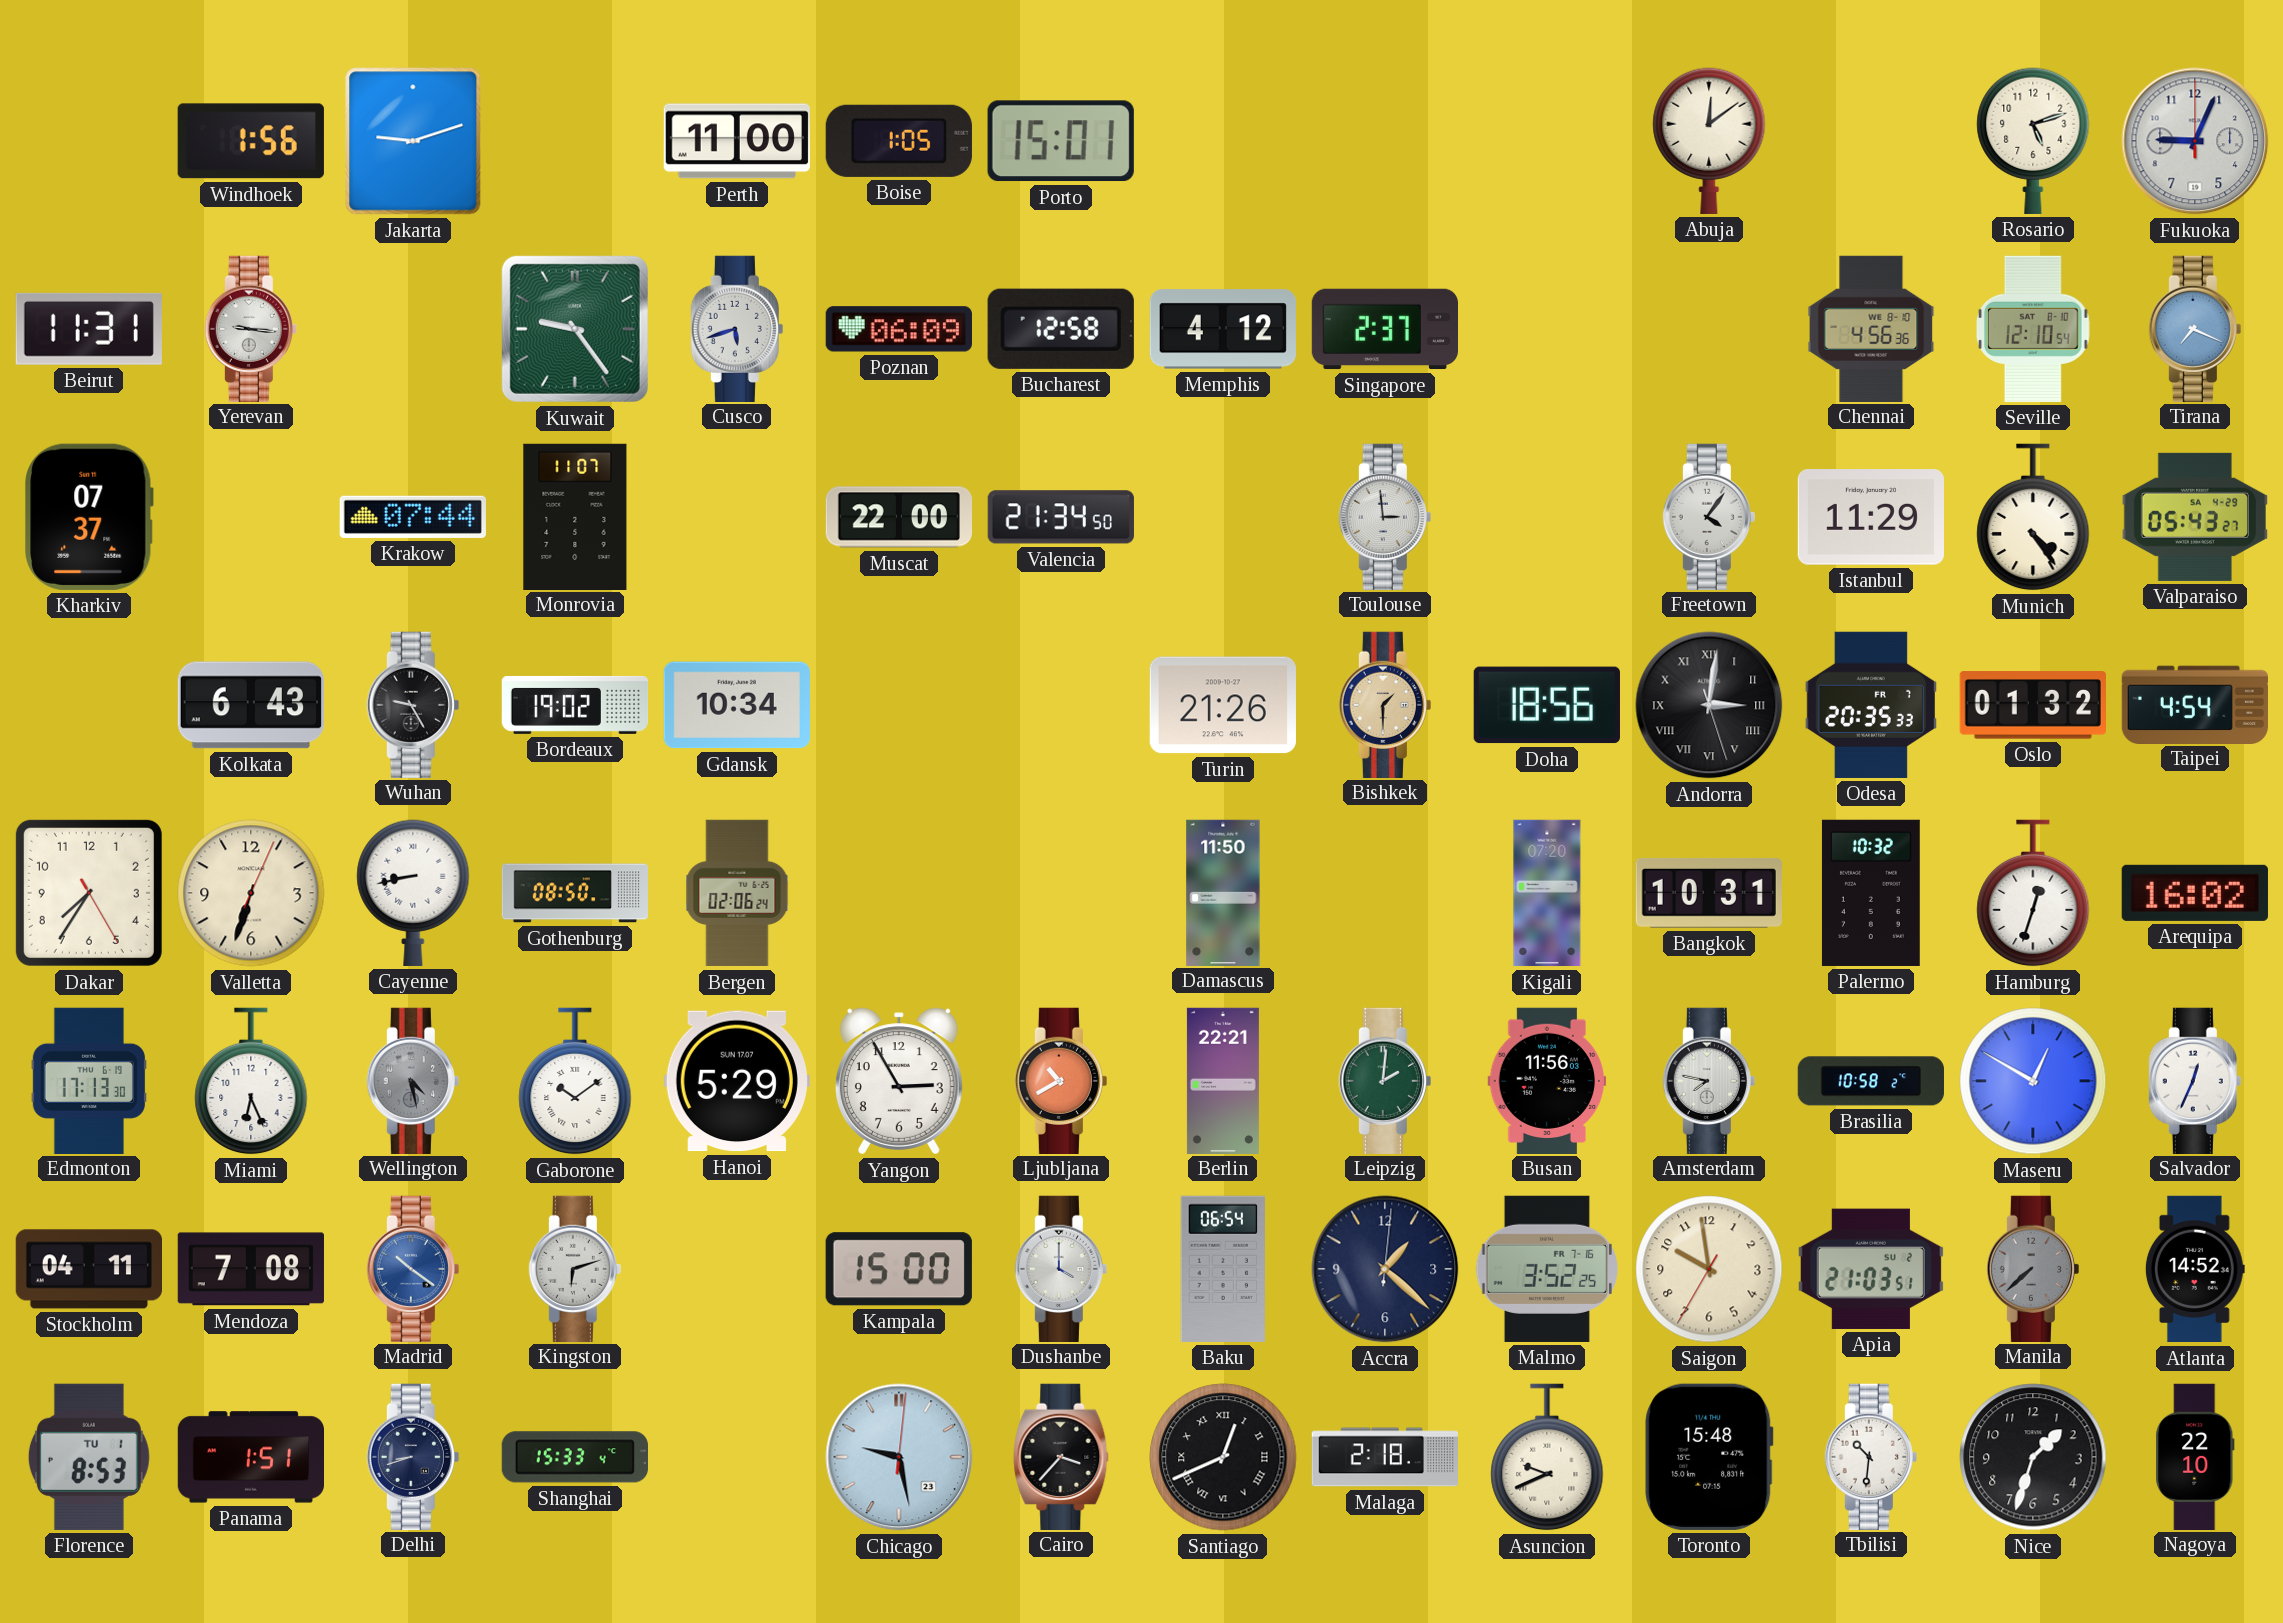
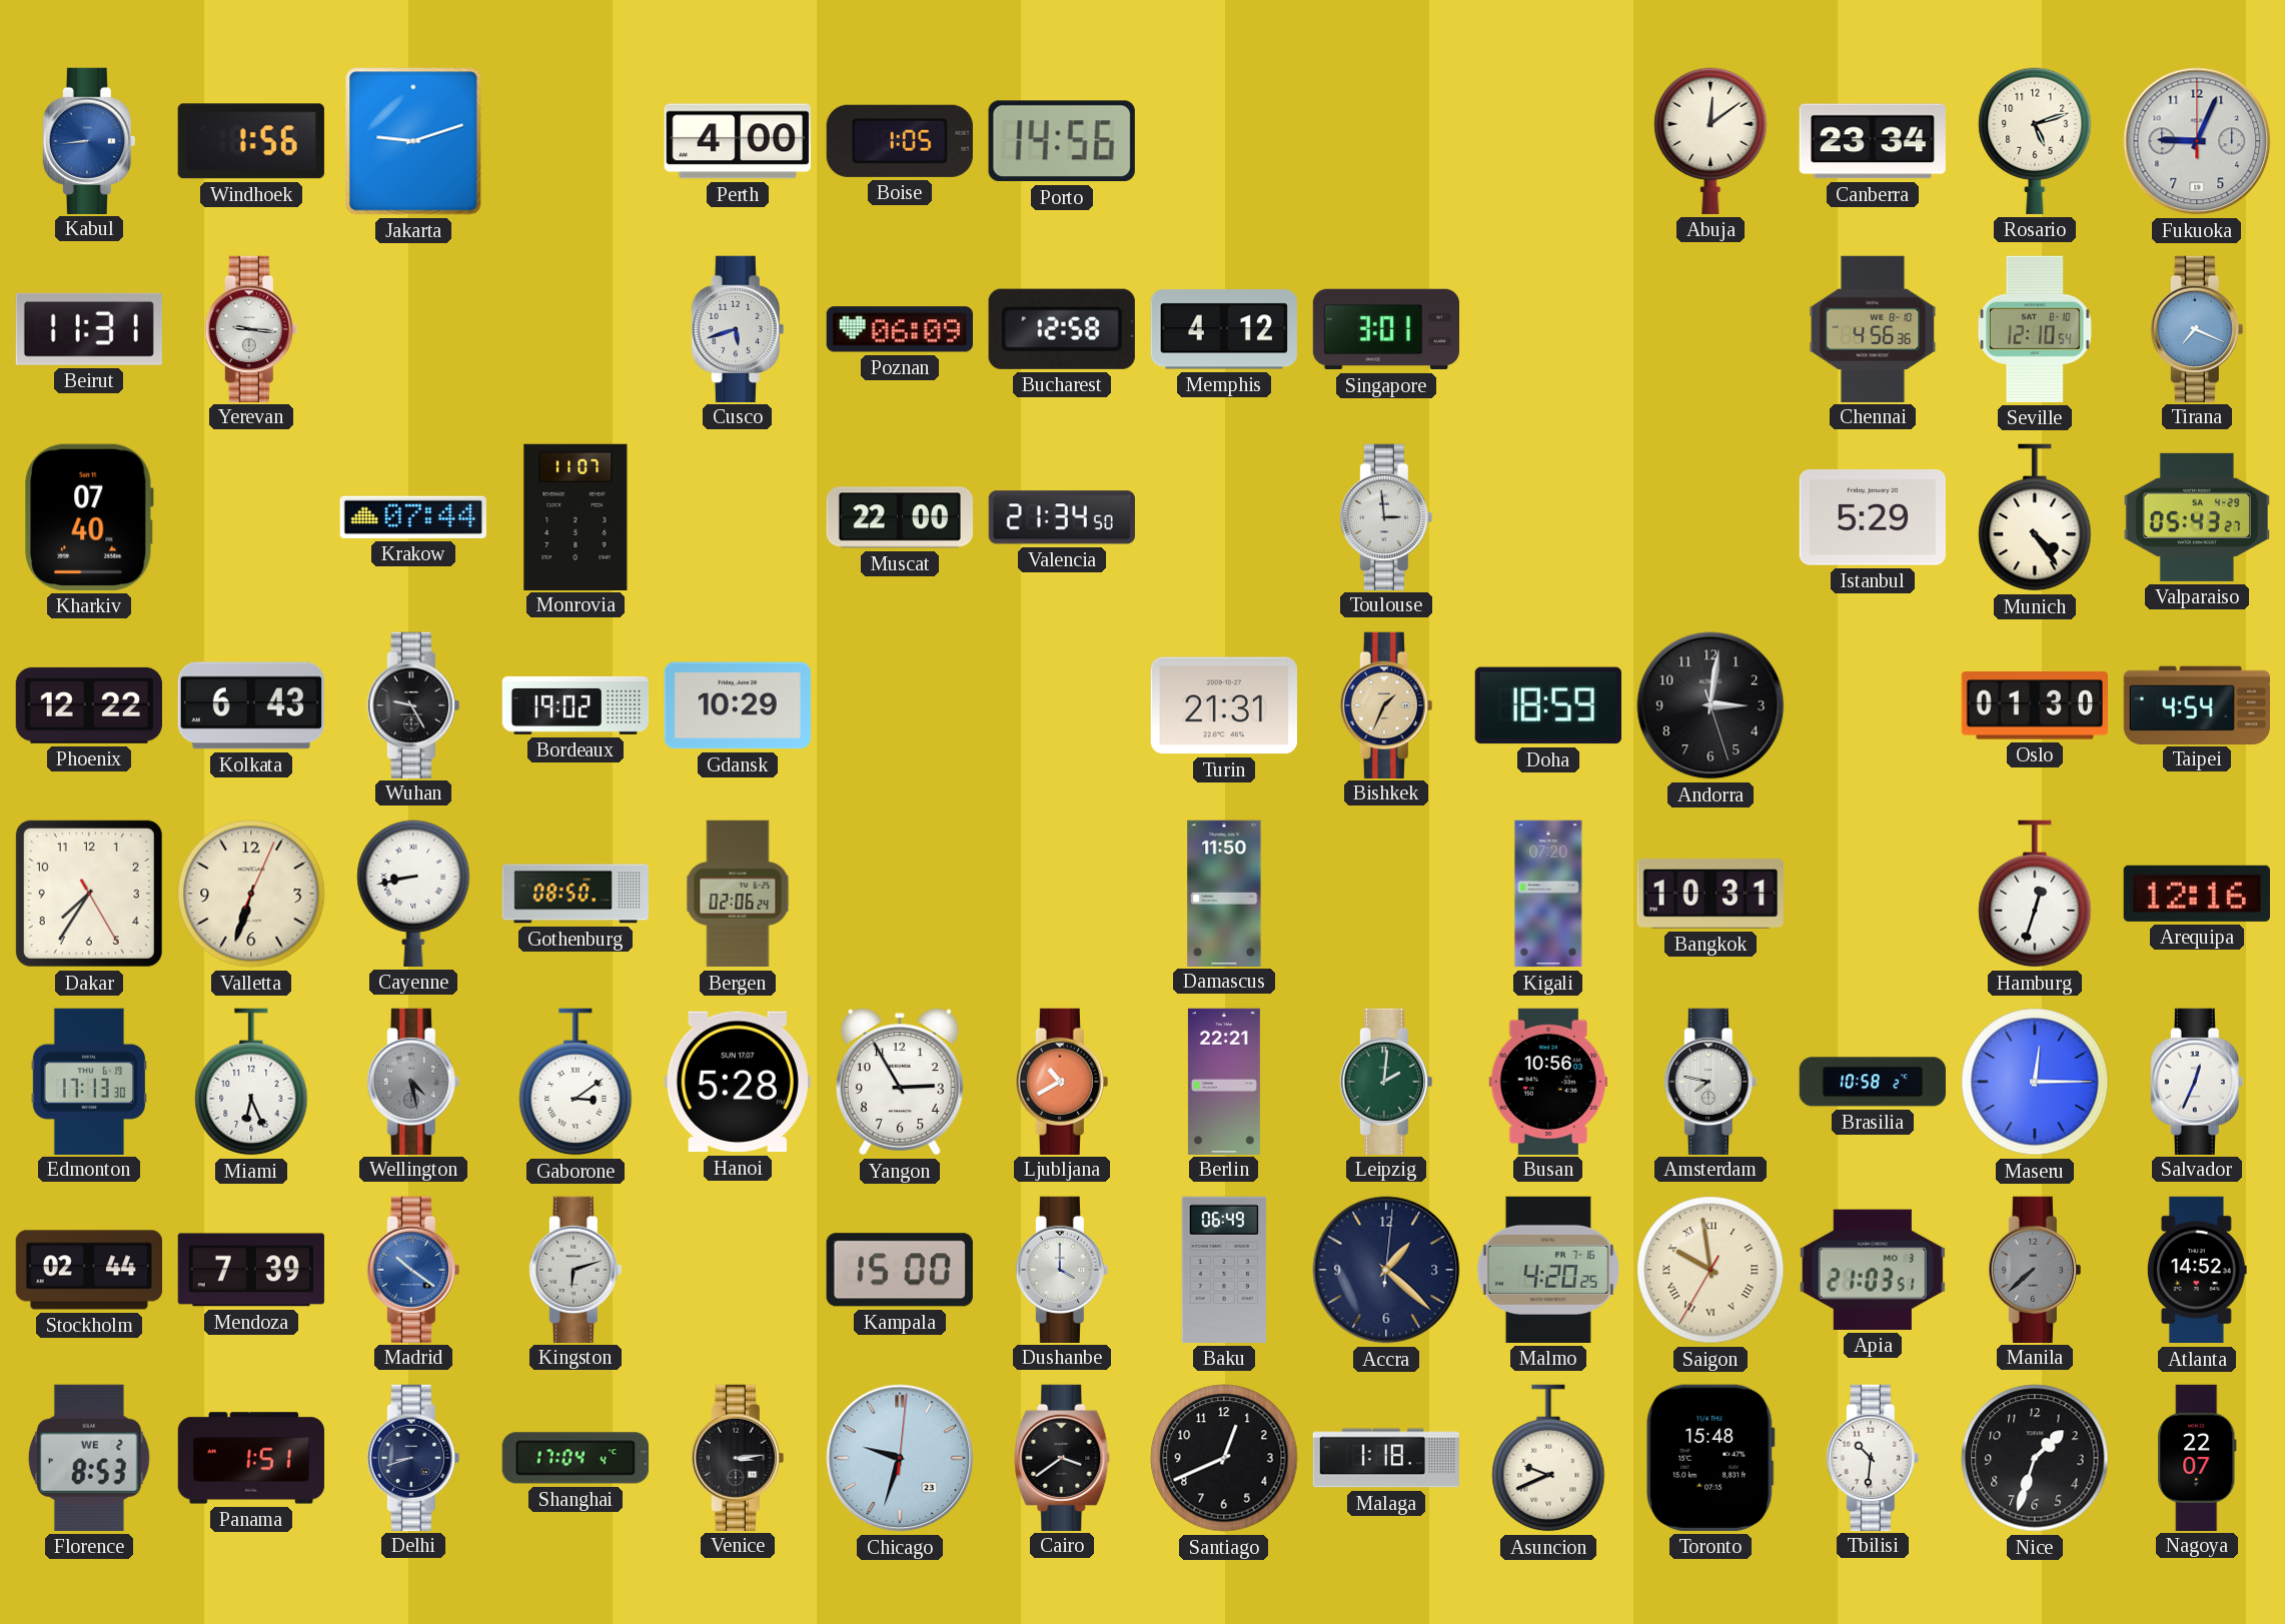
Kabul: none -> 8:44 (89, 140)
Perth: 11:00 -> 4:00 (738, 141)
Porto: 15:01 -> 14:56 (1062, 141)
Canberra: none -> 23:34 (1873, 141)
Kuwait: 9:24 -> none (575, 329)
Singapore: 2:37 -> 3:01 (1385, 329)
Kharkiv: 07:37 -> 07:40 (89, 517)
Freetown: 4:06 -> none (1709, 516)
Istanbul: 11:29 -> 5:29 (1873, 517)
Phoenix: none -> 12:22 (89, 705)
Gdansk: 10:34 -> 10:29 (738, 705)
Turin: 21:26 -> 21:31 (1224, 705)
Bishkek: 1:30 -> 1:34 (1386, 704)
Doha: 18:56 -> 18:59 (1548, 705)
Andorra numerals: Roman -> Arabic (1710, 705)
Odesa: 20:35 -> none (1871, 705)
Oslo: 01:32 -> 01:30 (2035, 705)
Palermo: 10:32 -> none (1871, 893)
Arequipa: 16:02 -> 12:16 (2197, 894)
Gaborone: 10:09 -> 3:09 (576, 1082)
Hanoi: 5:29 -> 5:28 (738, 1082)
Busan: 11:56 -> 10:56 (1548, 1081)
Maseru: 12:50 -> 12:15 (2035, 1082)
Stockholm: 04:11 -> 02:44 (88, 1270)
Mendoza: 7:08 -> 7:39 (251, 1270)
Baku: 06:54 -> 06:49 (1223, 1270)
Malmo: 3:52 -> 4:20 (1548, 1270)
Saigon numerals: Arabic -> Roman (1710, 1270)
Apia date: SU 2 -> MO 3 (1873, 1270)
Florence date: TU 1 -> WE 2 (89, 1458)
Shanghai: 15:33 -> 17:04 (576, 1458)
Venice: none -> 3:14 (738, 1457)
Chicago: 9:28 -> 9:33 (900, 1458)
Cairo: 3:37 -> 3:39 (1062, 1457)
Santiago numerals: Roman -> Arabic (1224, 1458)
Malaga: 2:18 -> 1:18 (1385, 1458)
Nagoya: 22:10 -> 22:07 (2197, 1457)
